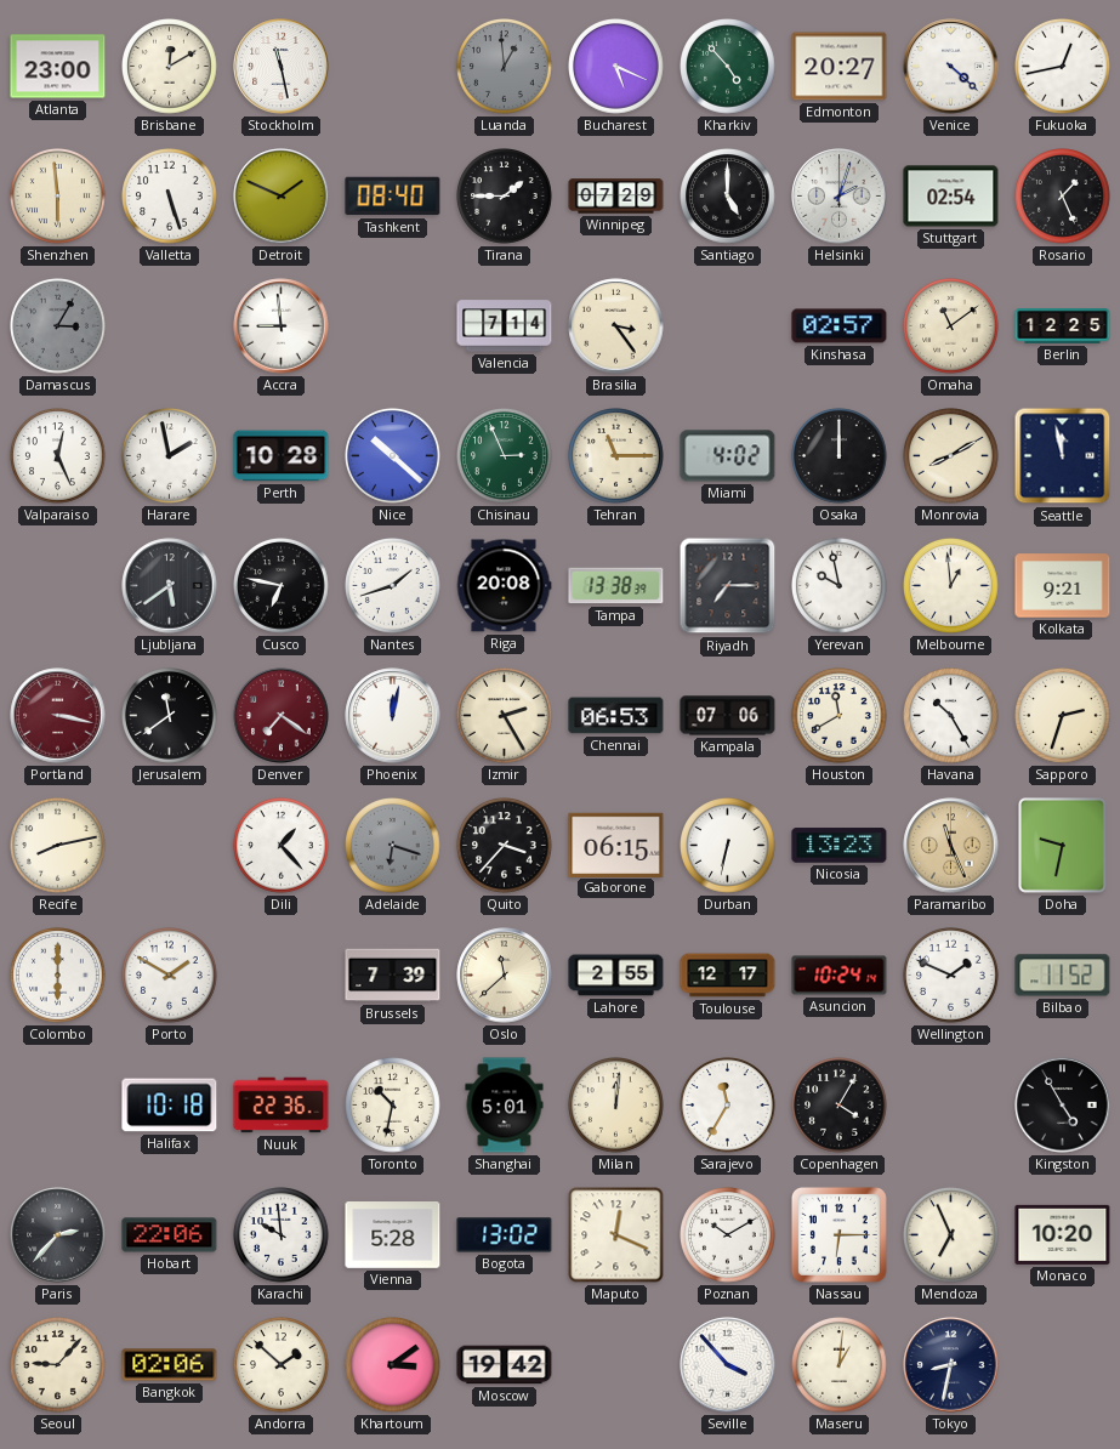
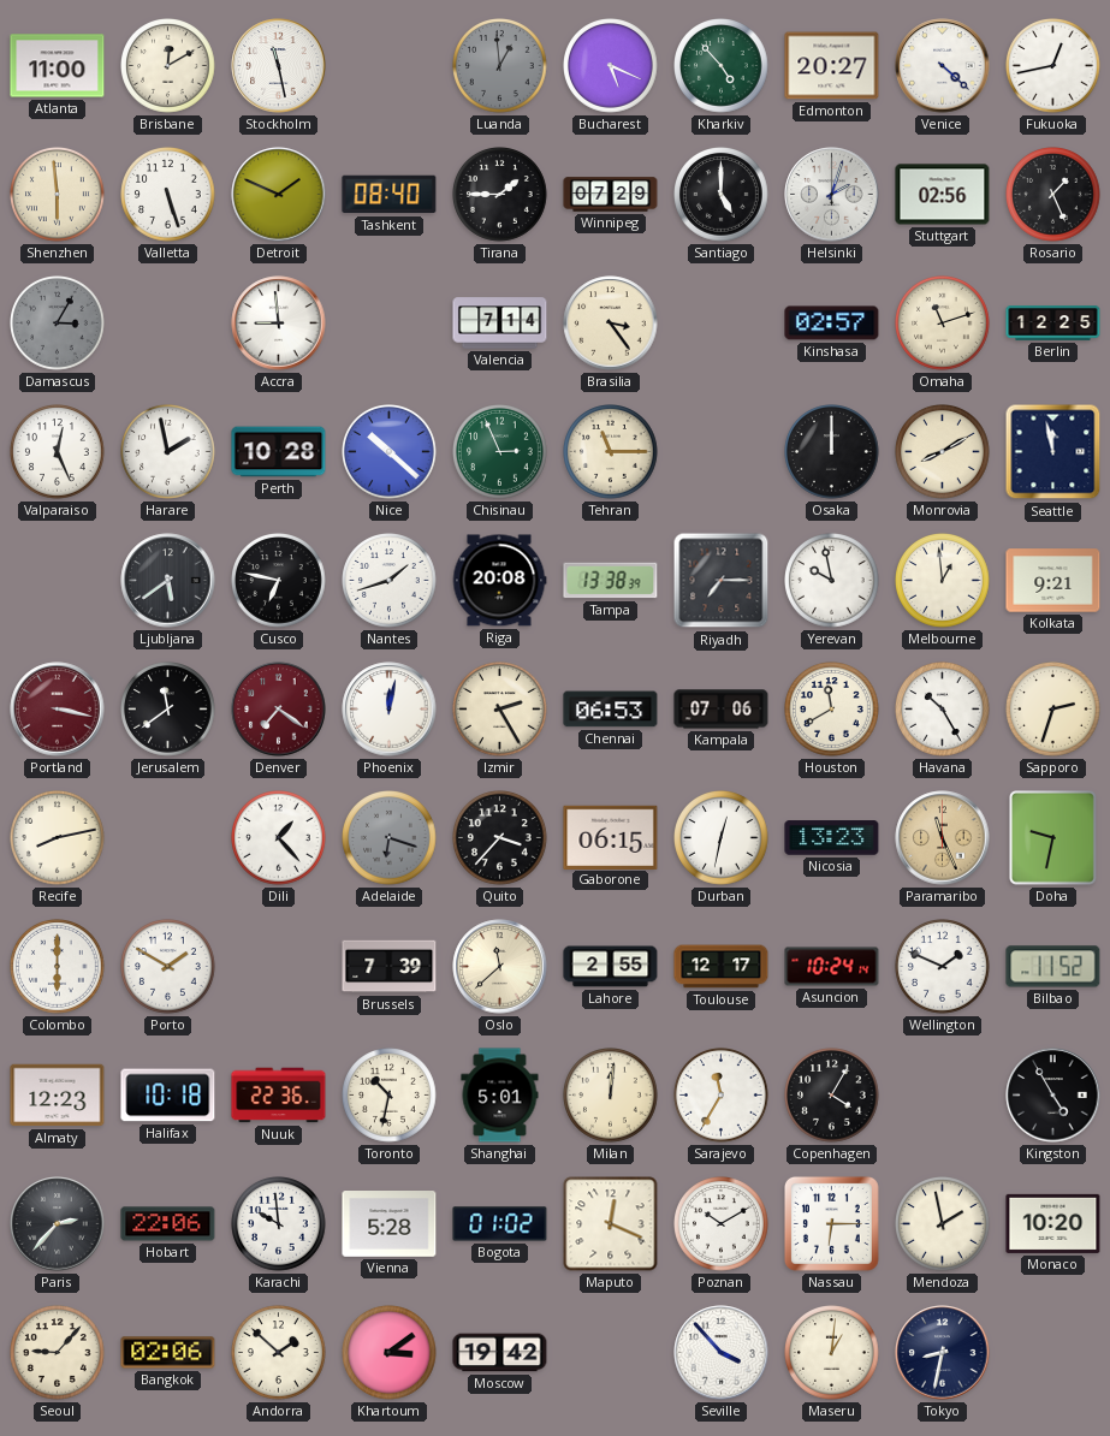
Atlanta: 23:00 -> 11:00 (58, 66)
Stuttgart: 02:54 -> 02:56 (943, 195)
Omaha: 11:09 -> 11:12 (943, 324)
Miami: 4:02 -> none (728, 456)
Durban: 6:32 -> 12:32 (722, 838)
Almaty: none -> 12:23 (58, 1096)
Bogota: 13:02 -> 01:02 (500, 1224)
Mendoza: 6:56 -> 1:58 (943, 1224)
